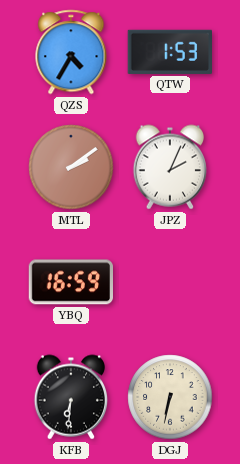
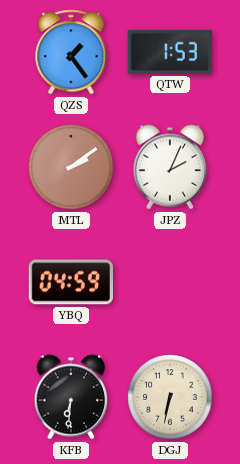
QZS: 4:35 -> 1:24 (71, 52)
YBQ: 16:59 -> 04:59 (71, 282)
